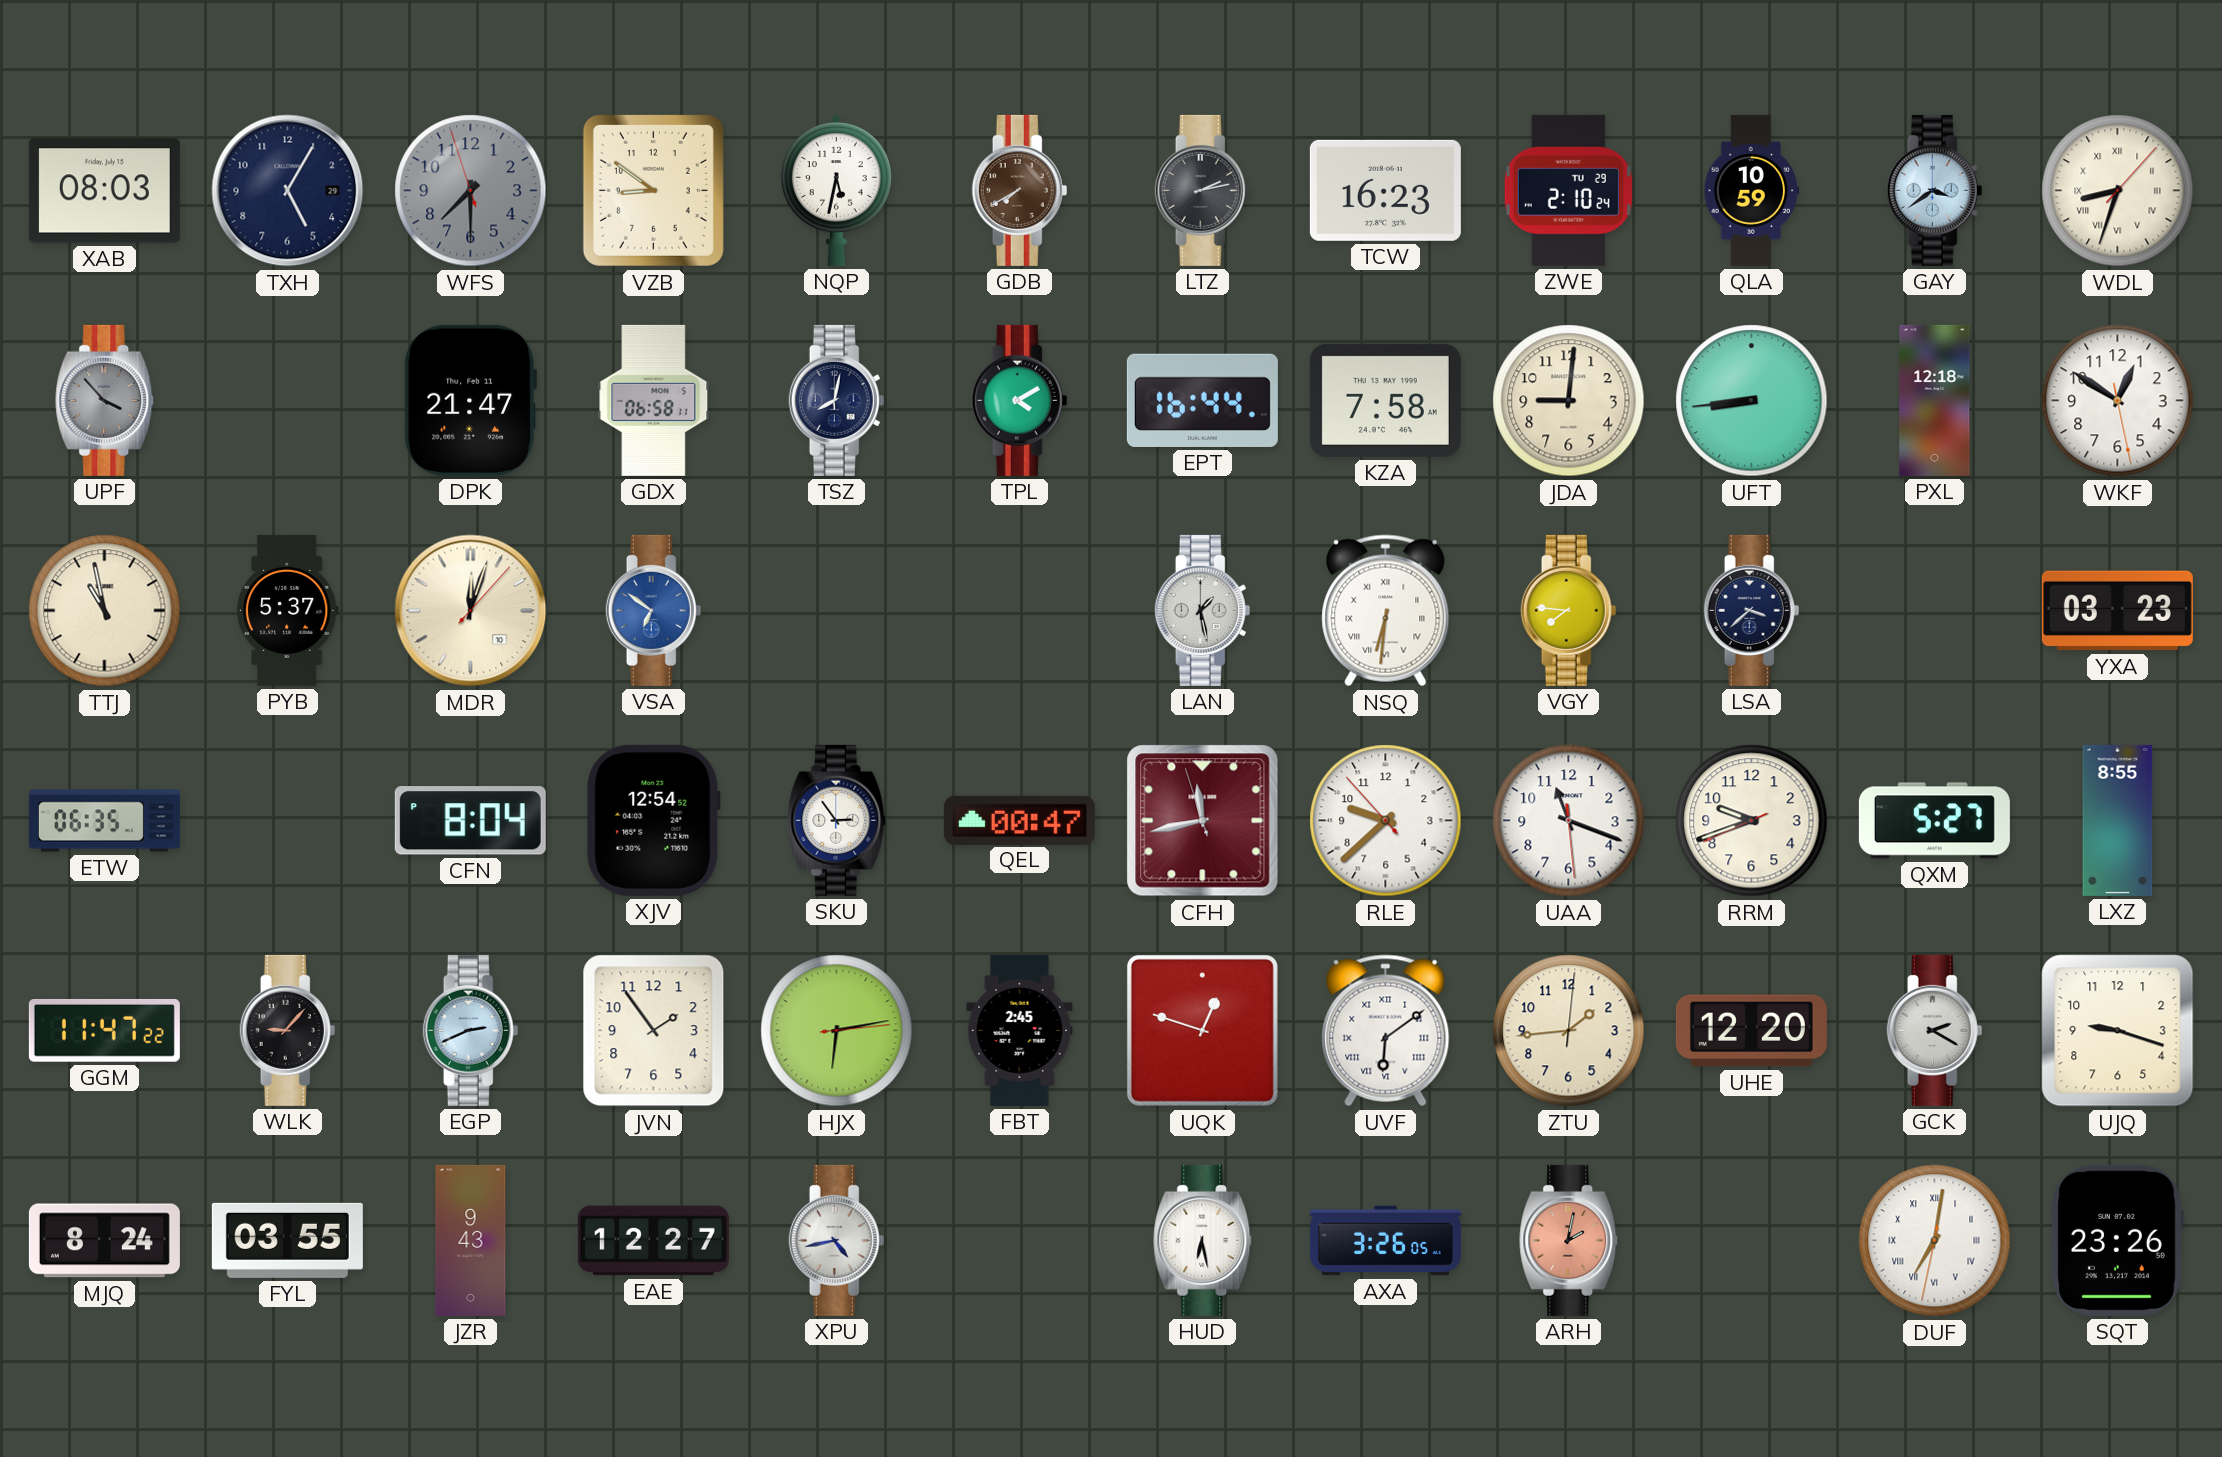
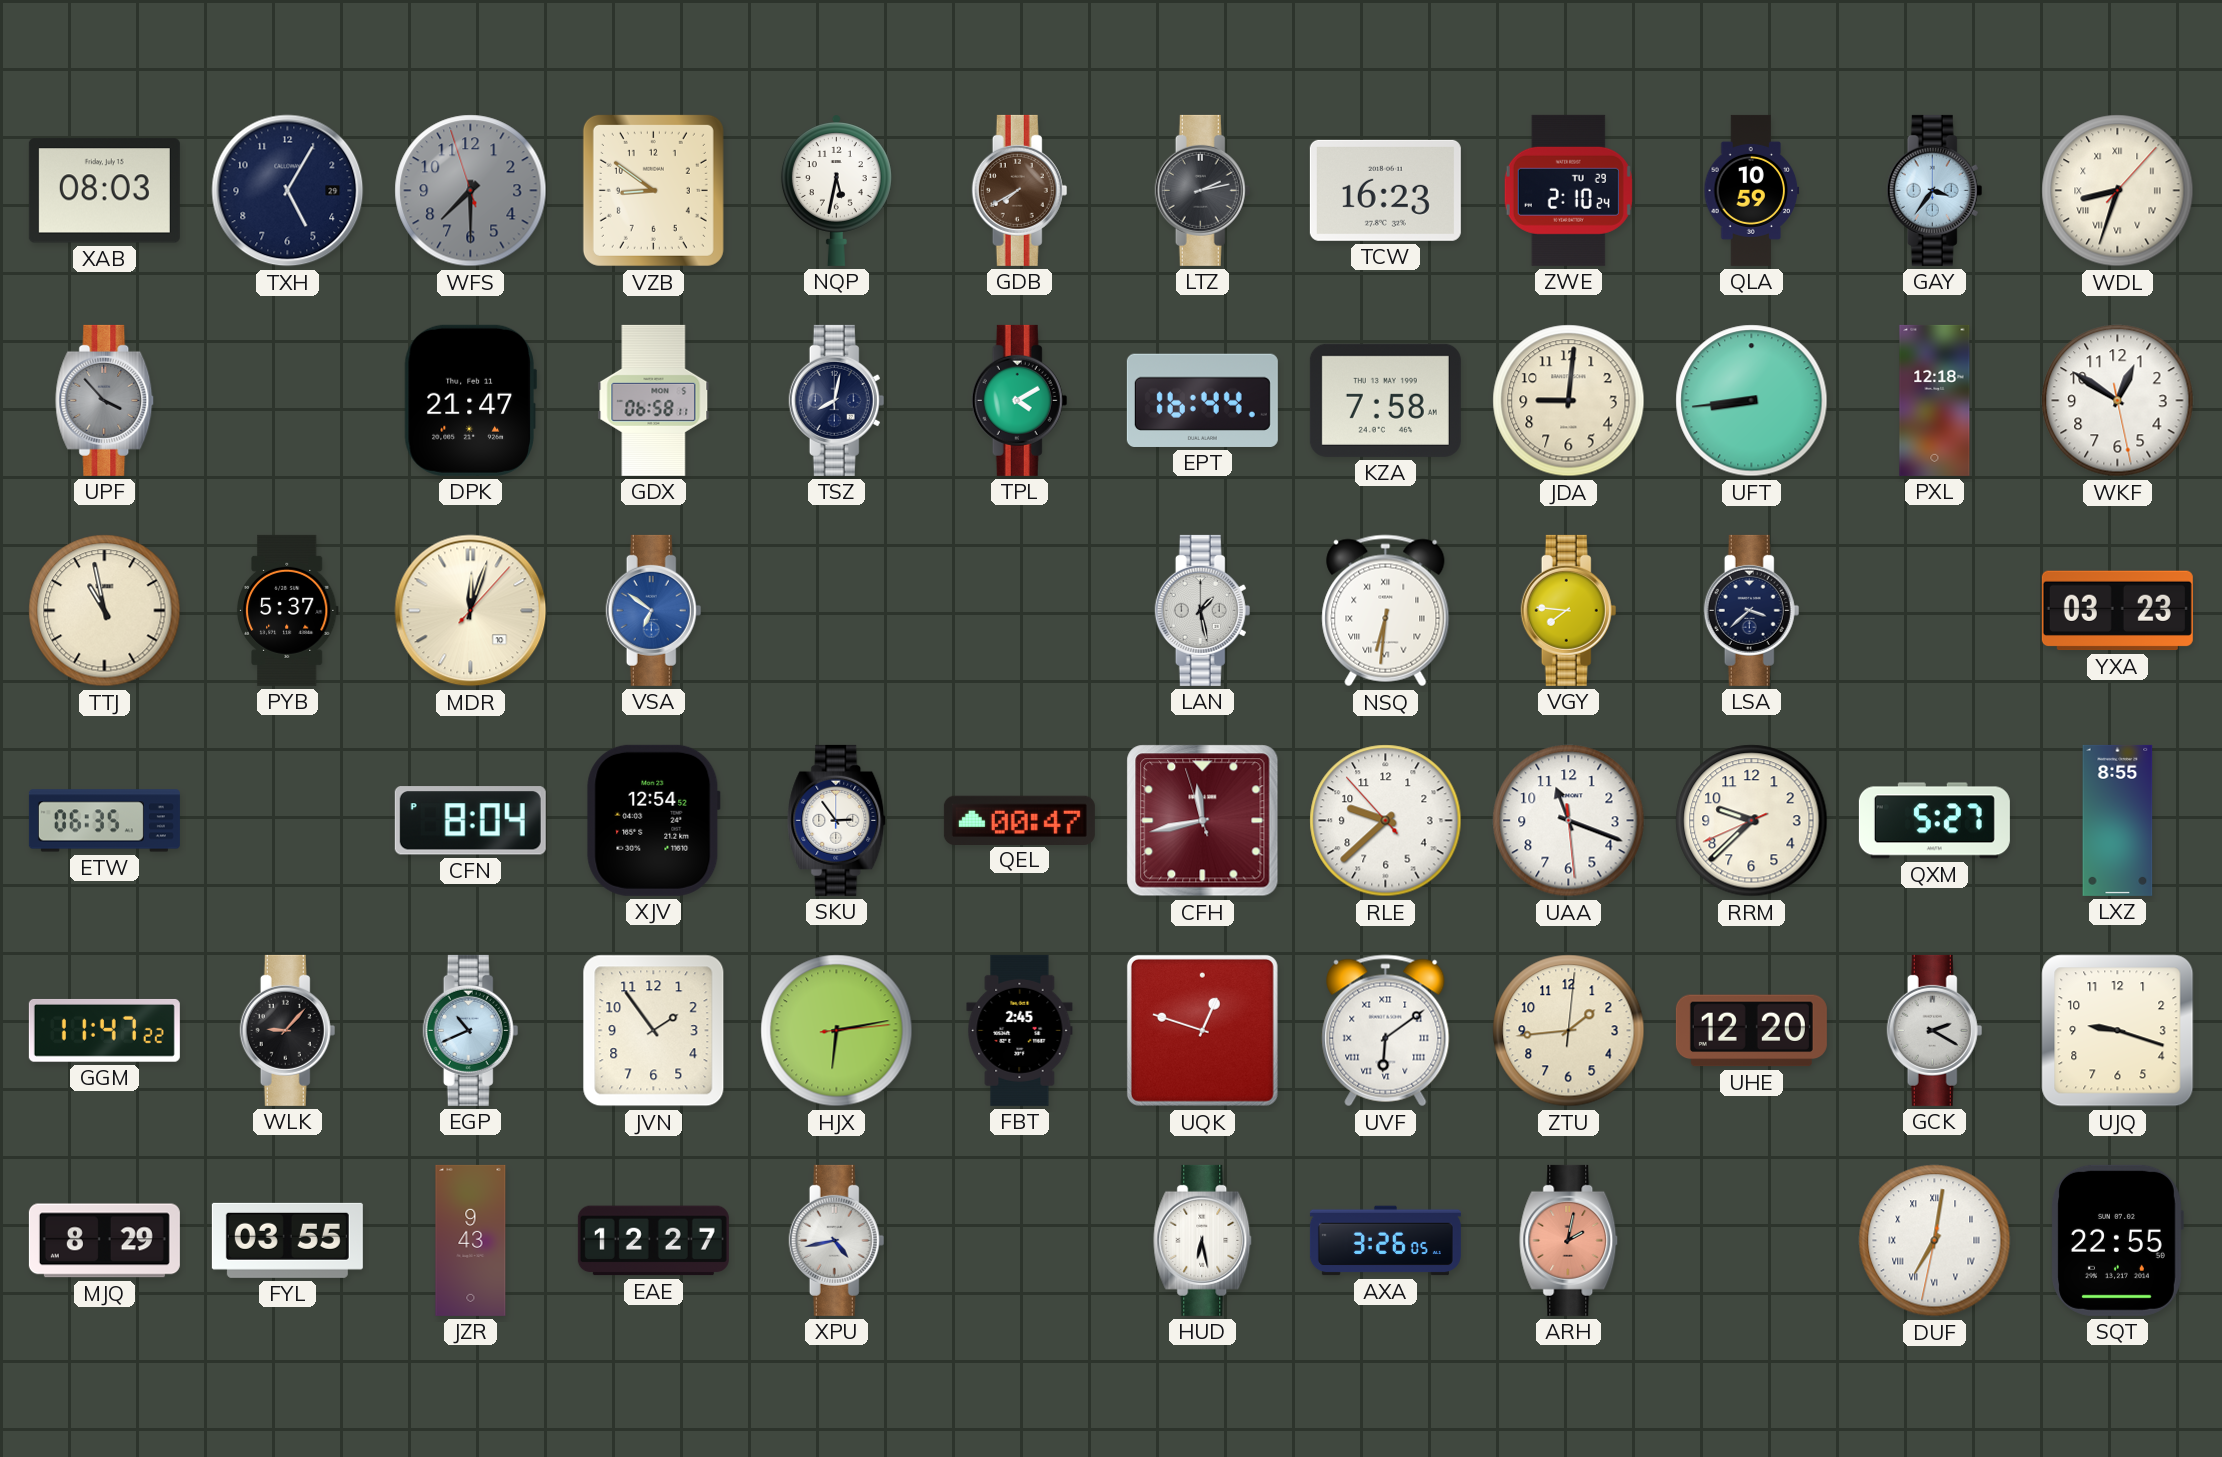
GAY: 3:39 -> 3:36 (1935, 190)
RRM: 9:41 -> 9:37 (1752, 821)
EGP: 2:41 -> 10:41 (471, 1030)
MJQ: 8:24 -> 8:29 (104, 1241)
SQT: 23:26 -> 22:55 (2117, 1240)
